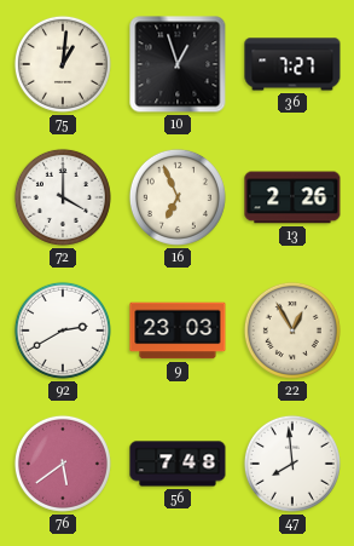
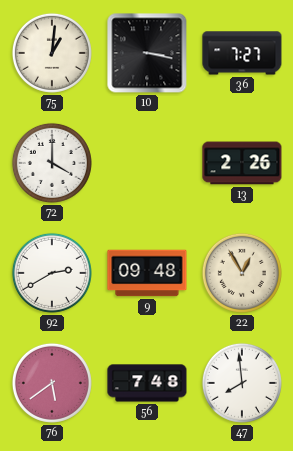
10: 12:57 -> 3:17 (147, 53)
16: 6:56 -> none (178, 197)
9: 23:03 -> 09:48 (147, 273)
